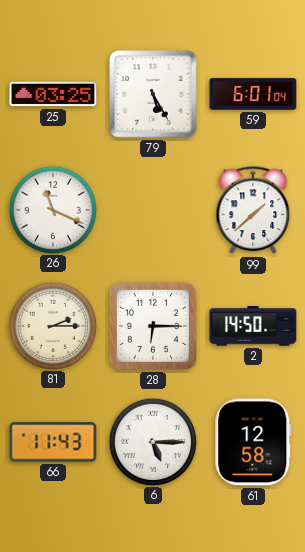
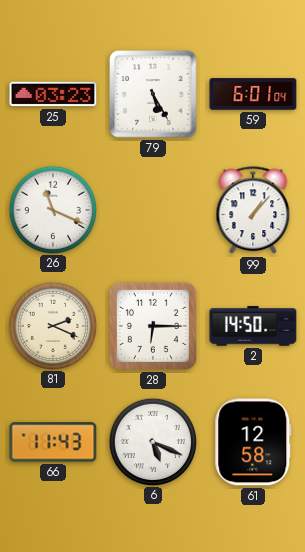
25: 03:25 -> 03:23 (53, 94)
99: 1:38 -> 1:07 (253, 211)
81: 2:15 -> 2:19 (52, 325)
6: 5:15 -> 5:19 (152, 441)
